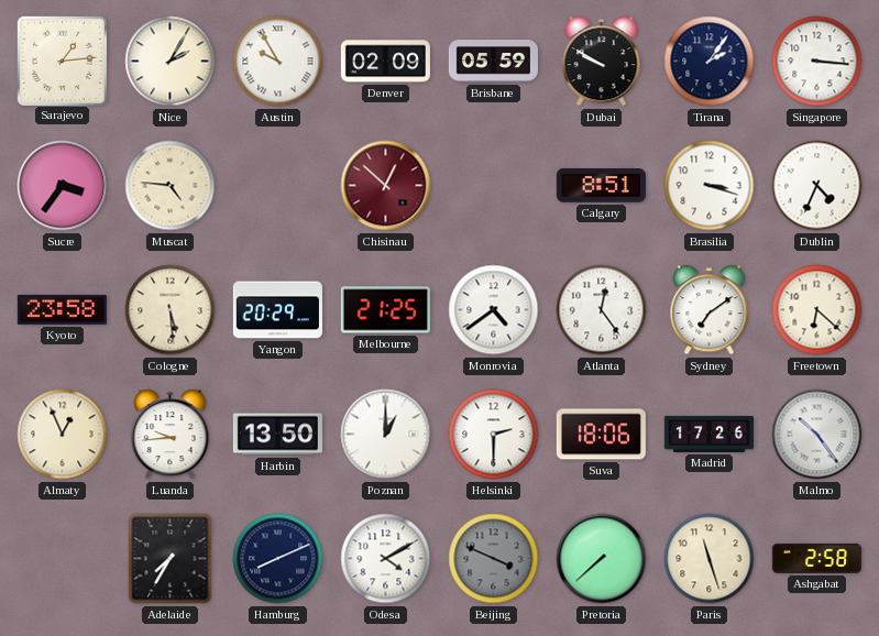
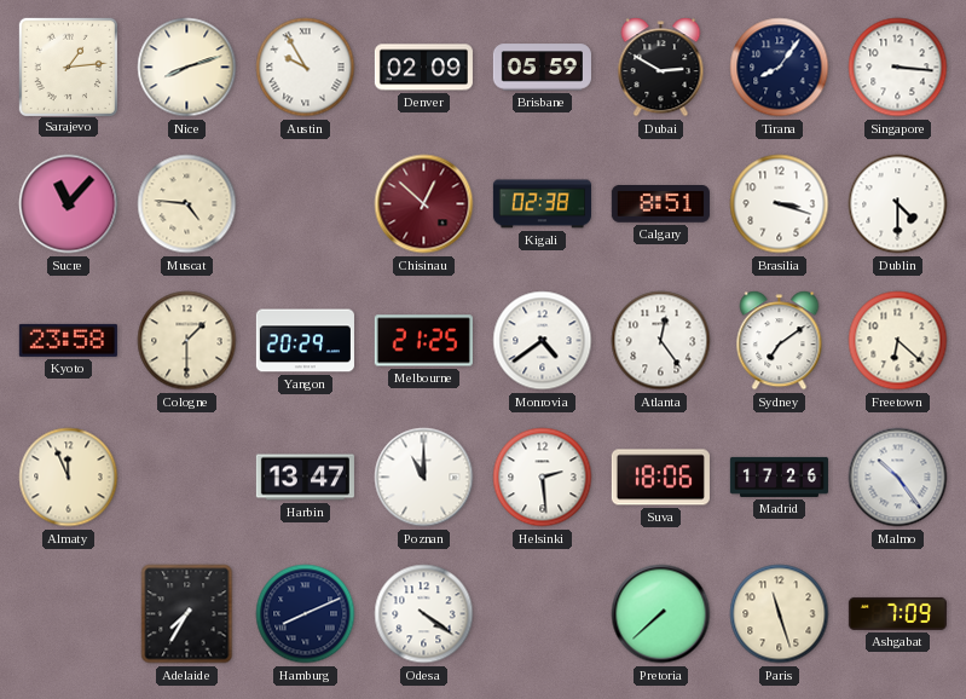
Nice: 2:05 -> 8:12 (187, 68)
Dubai: 9:50 -> 2:50 (661, 68)
Tirana: 2:06 -> 8:06 (780, 68)
Sucre: 3:36 -> 11:07 (69, 204)
Kigali: none -> 02:38 (542, 204)
Dublin: 4:34 -> 4:30 (898, 204)
Cologne: 5:29 -> 1:30 (187, 341)
Almaty: 12:56 -> 11:56 (69, 478)
Luanda: 9:44 -> none (171, 435)
Harbin: 13:50 -> 13:47 (305, 478)
Poznan: 1:00 -> 11:00 (424, 478)
Helsinki: 2:30 -> 2:29 (543, 478)
Odesa: 4:10 -> 4:21 (424, 614)
Beijing: 3:49 -> none (494, 559)
Ashgabat: 2:58 -> 7:09 (897, 613)
